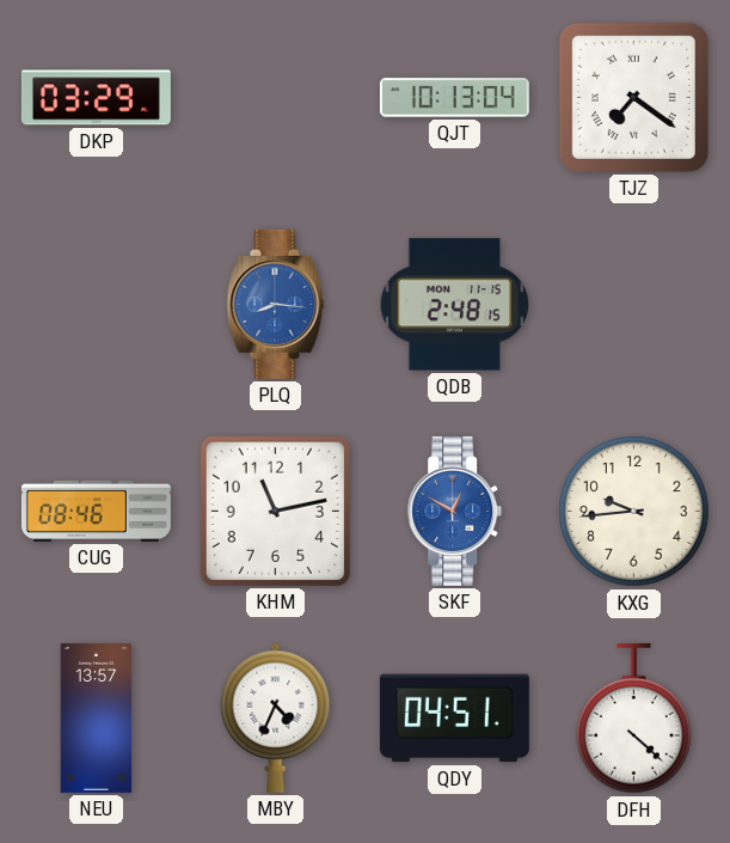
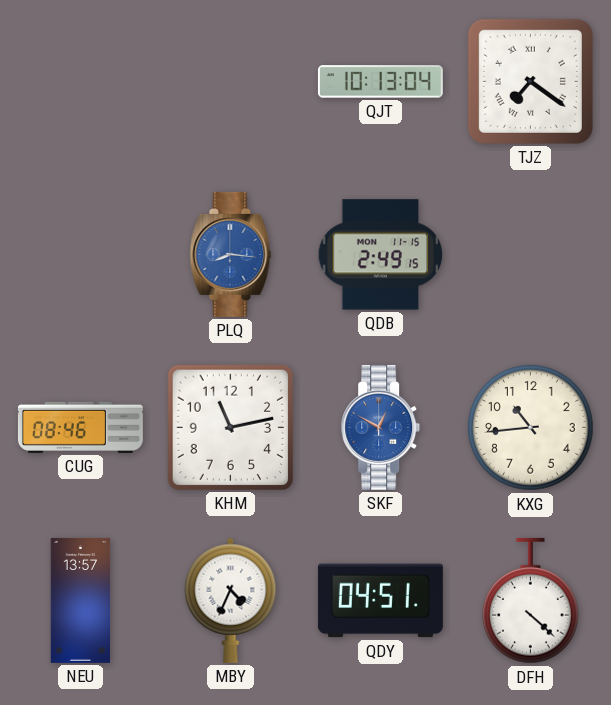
DKP: 03:29 -> none (96, 98)
QDB: 2:48 -> 2:49 (381, 255)
KXG: 9:44 -> 10:44 (531, 428)
